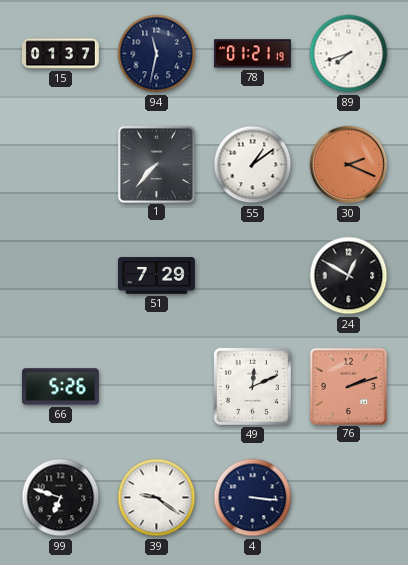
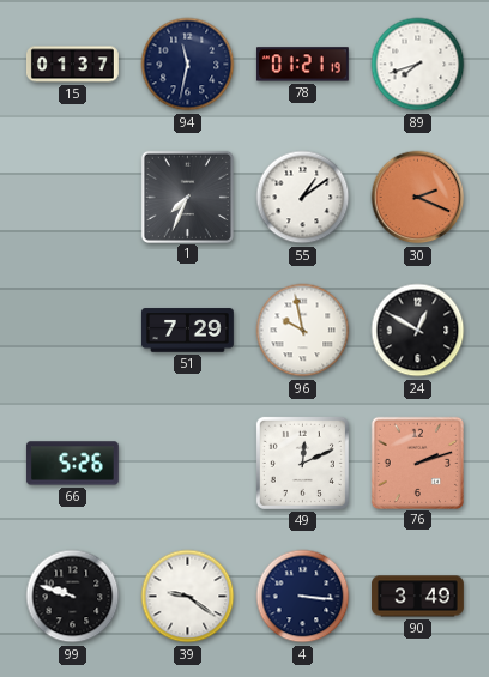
1: 7:37 -> 7:34 (187, 197)
96: none -> 9:58 (303, 331)
99: 6:48 -> 9:48 (73, 597)
90: none -> 3:49 (418, 597)
